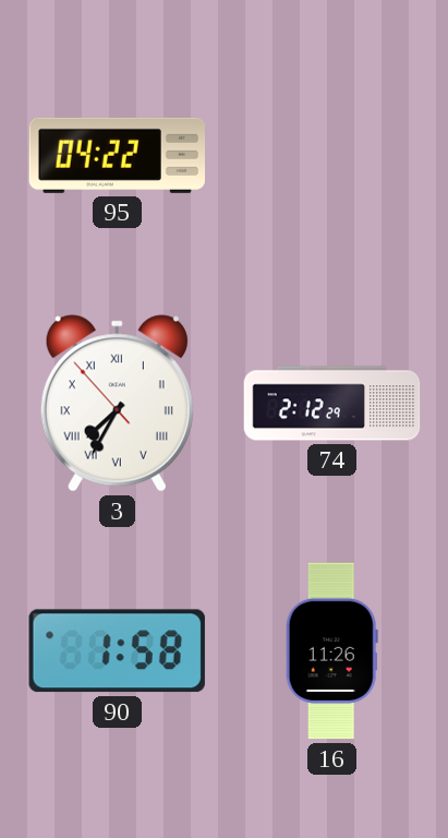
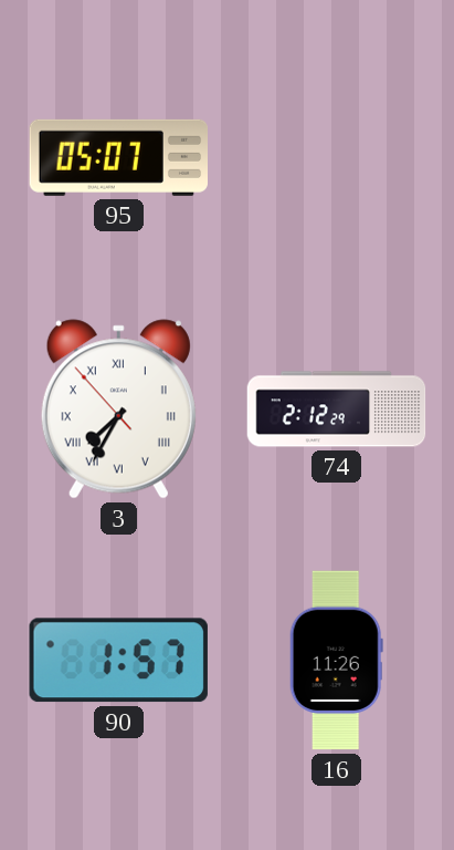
95: 04:22 -> 05:07 (118, 157)
90: 1:58 -> 1:57 (118, 661)
